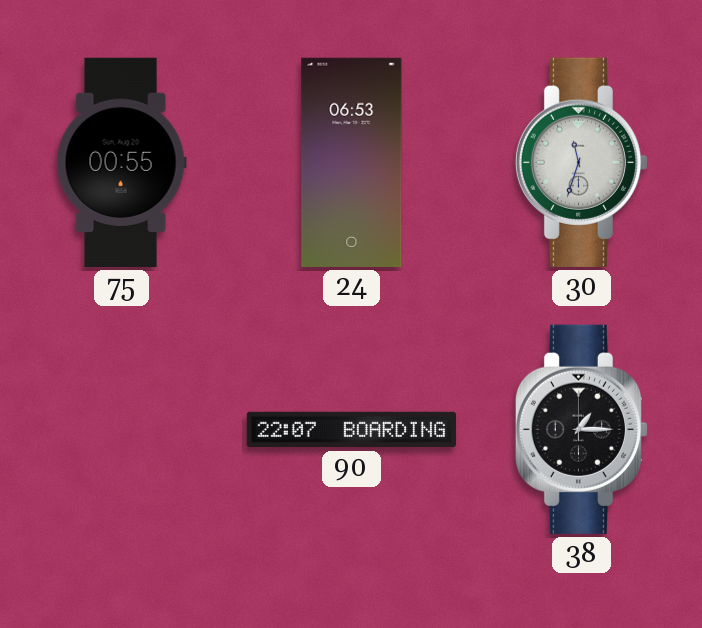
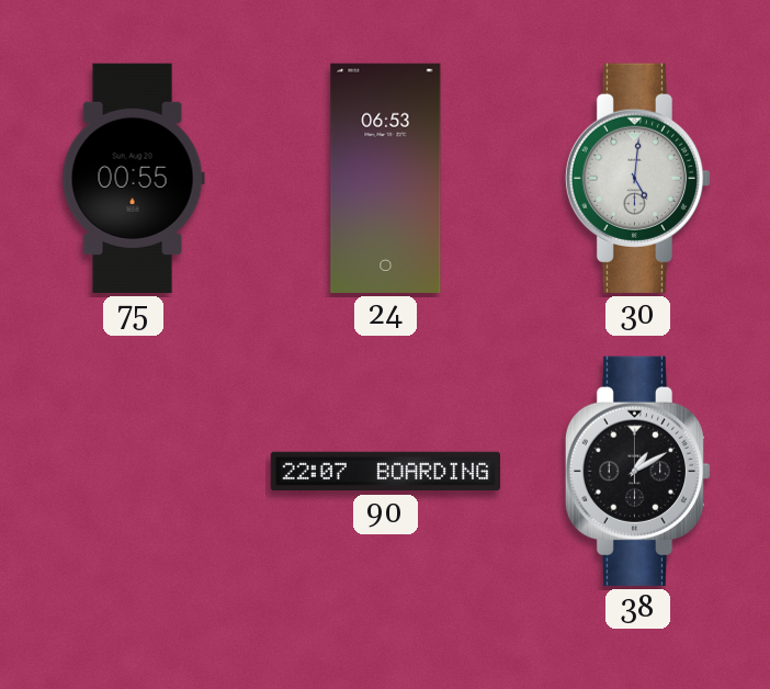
30: 11:33 -> 5:01 (638, 178)
38: 1:15 -> 1:10 (638, 471)
